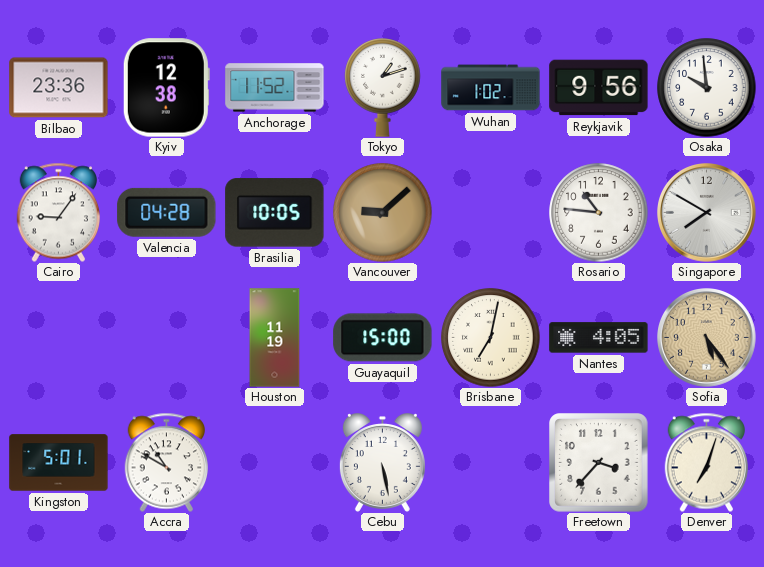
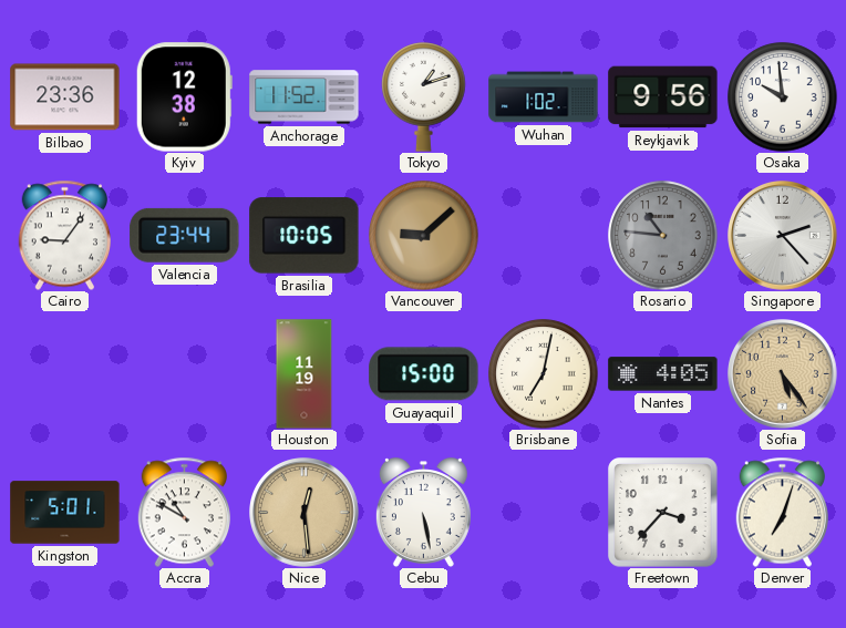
Valencia: 04:28 -> 23:44 (185, 235)
Rosario dial: white -> grey (663, 236)
Singapore: 7:50 -> 2:23 (783, 236)
Nice: none -> 12:29 (305, 513)
